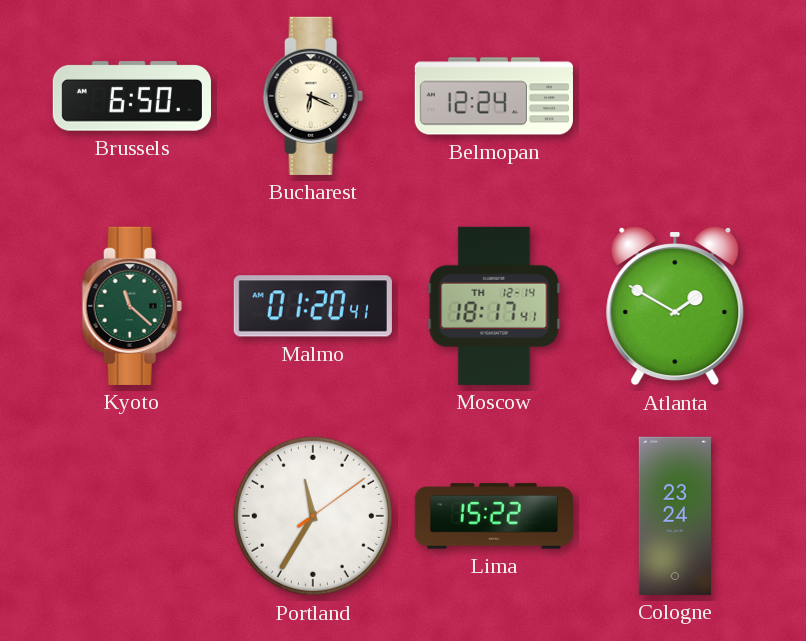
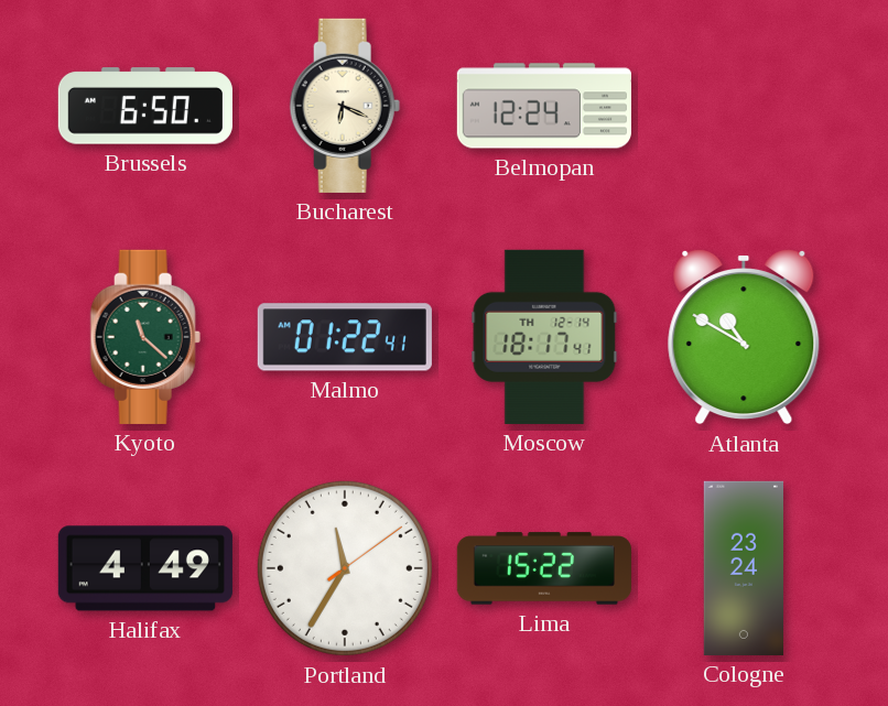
Malmo: 01:20 -> 01:22 (345, 337)
Atlanta: 1:50 -> 10:50 (744, 337)
Halifax: none -> 4:49 (145, 568)
